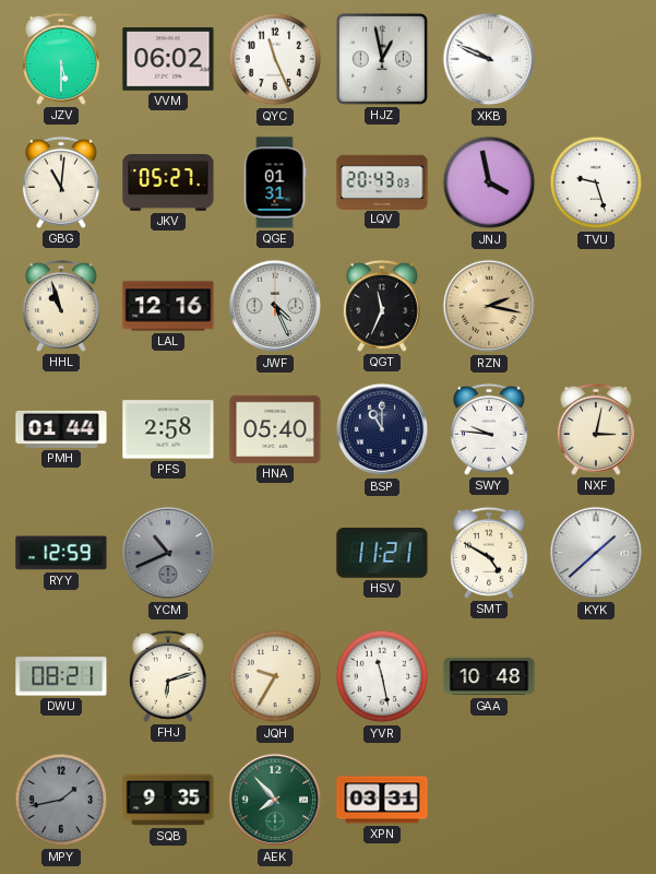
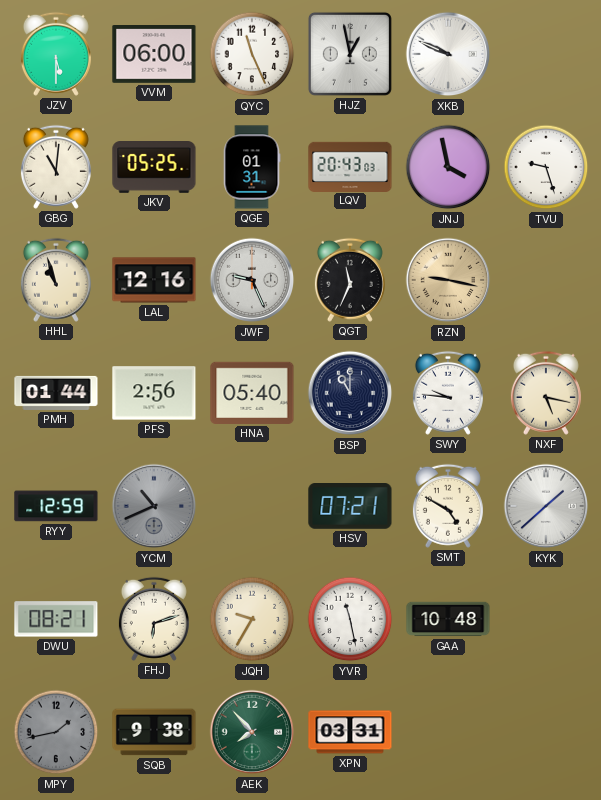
VVM: 06:02 -> 06:00 (154, 55)
JKV: 05:27 -> 05:25 (154, 168)
JWF: 4:26 -> 9:26 (252, 280)
RZN: 2:17 -> 9:17 (448, 280)
PFS: 2:58 -> 2:56 (154, 393)
NXF: 3:02 -> 5:17 (546, 393)
HSV: 11:21 -> 07:21 (350, 506)
SQB: 9:35 -> 9:38 (154, 732)
